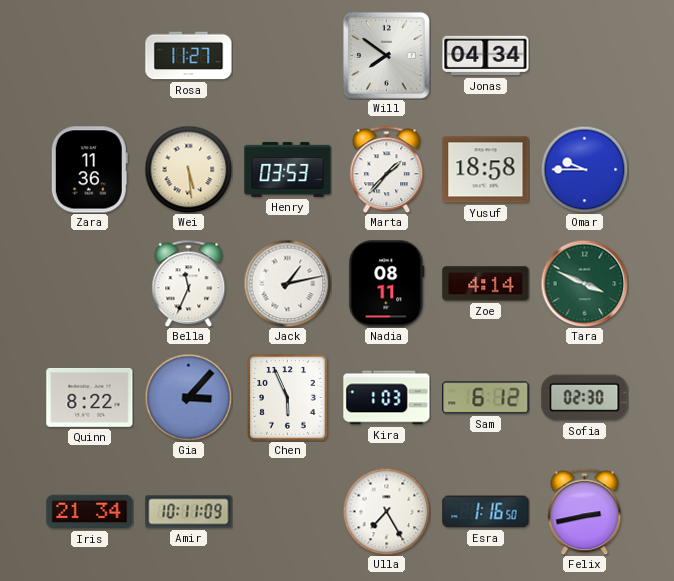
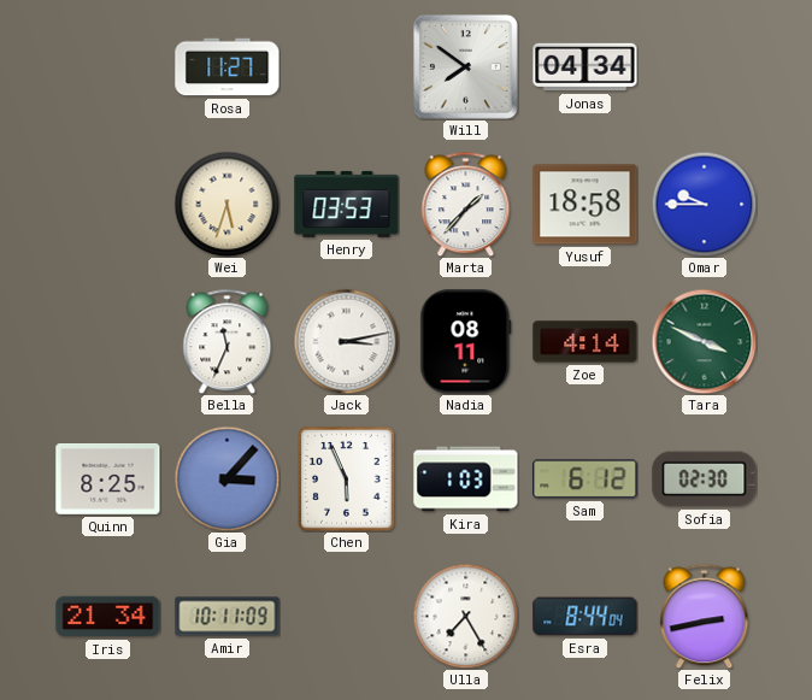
Zara: 11:36 -> none (89, 170)
Wei: 5:29 -> 5:33 (226, 204)
Jack: 1:13 -> 3:13 (346, 341)
Quinn: 8:22 -> 8:25 (108, 478)
Esra: 1:16 -> 8:44 (586, 617)
